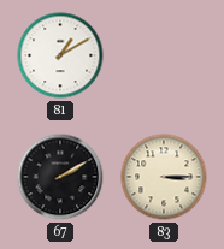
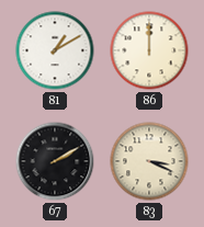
86: none -> 12:00 (149, 50)
83: 3:15 -> 3:19 (149, 161)
